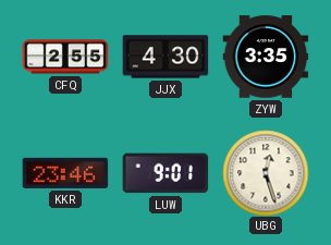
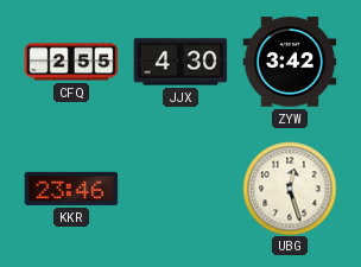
ZYW: 3:35 -> 3:42 (290, 62)
LUW: 9:01 -> none (165, 173)
